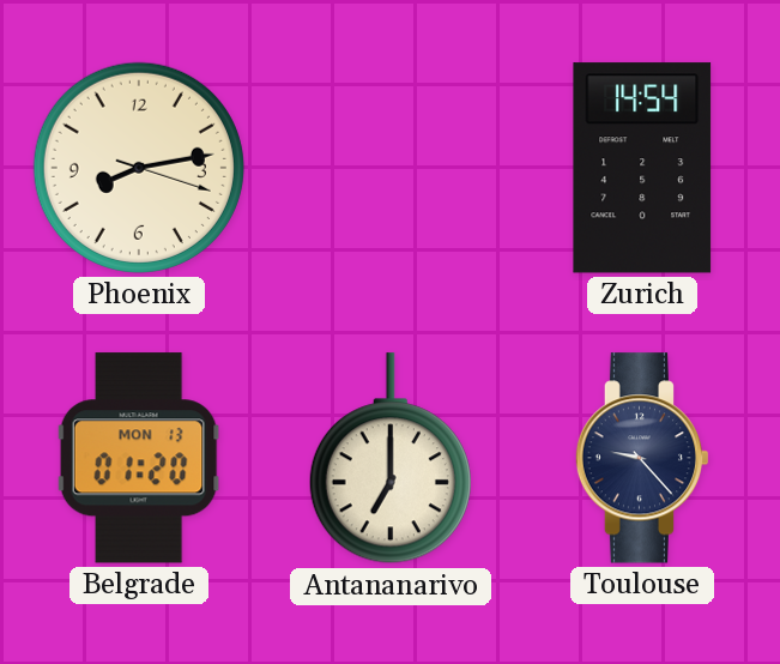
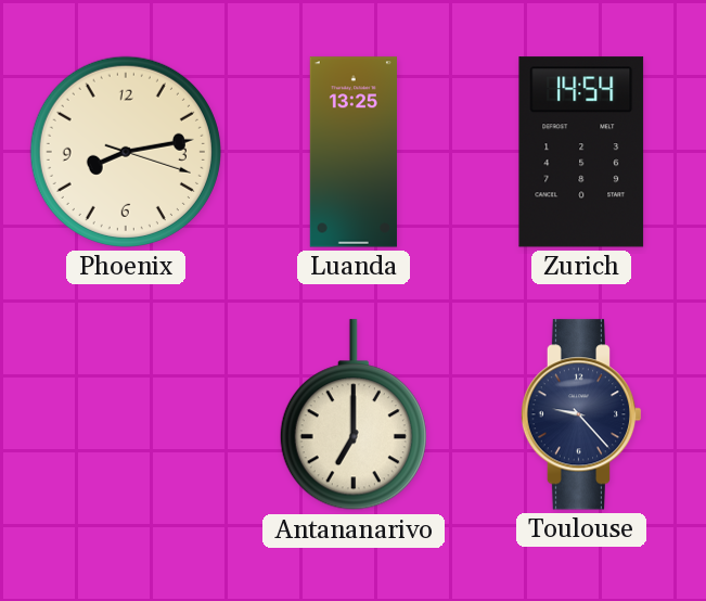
Luanda: none -> 13:25 (354, 152)
Belgrade: 01:20 -> none (139, 458)
